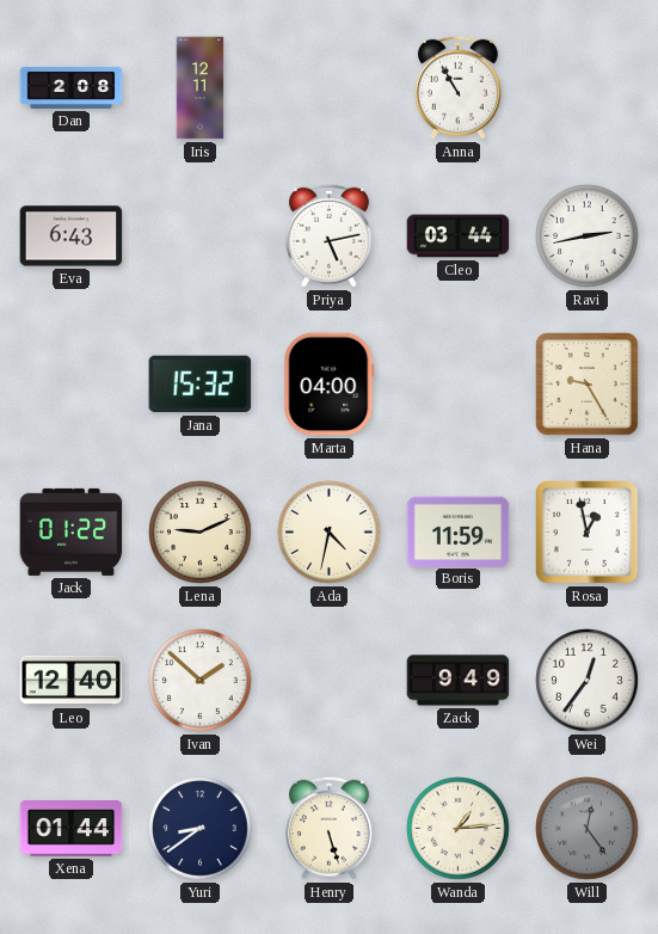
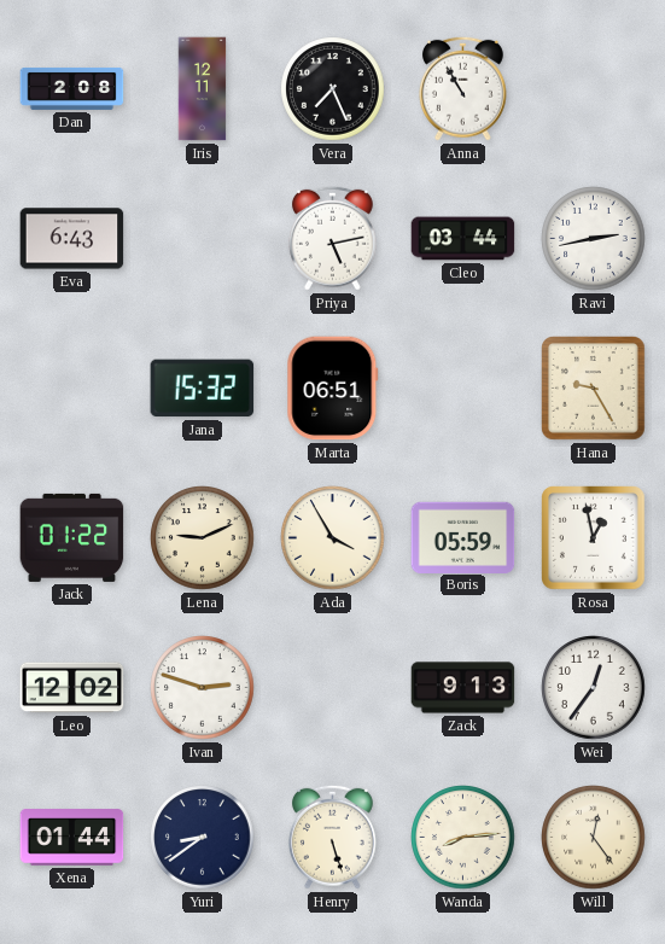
Vera: none -> 7:26 (333, 89)
Marta: 04:00 -> 06:51 (333, 389)
Ada: 4:32 -> 3:55 (333, 538)
Boris: 11:59 -> 05:59 (463, 537)
Leo: 12:40 -> 12:02 (72, 688)
Ivan: 1:52 -> 2:48 (203, 688)
Zack: 9:49 -> 9:13 (463, 688)
Wanda: 1:14 -> 8:14 (463, 838)
Will dial: grey -> cream (594, 838)
